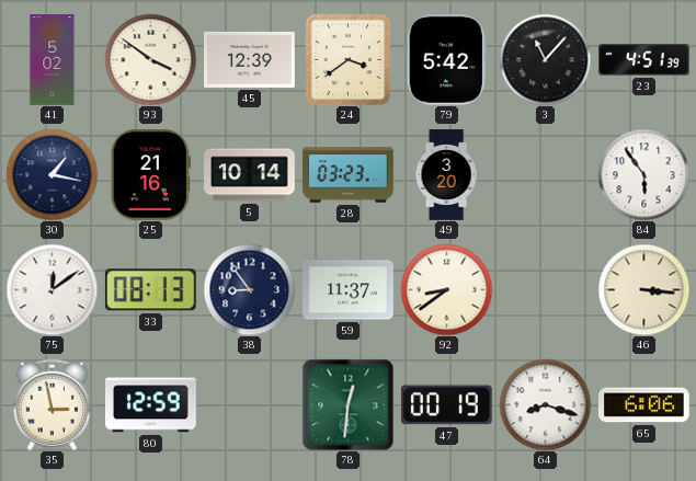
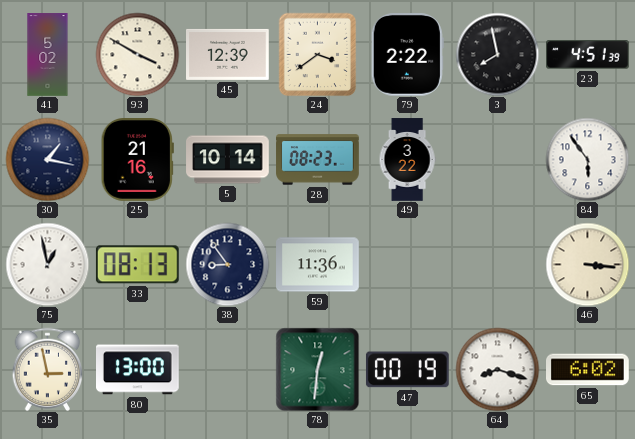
93: 3:51 -> 3:50 (137, 54)
79: 5:42 -> 2:22 (407, 55)
3: 11:07 -> 7:58 (497, 54)
28: 03:23 -> 08:23 (318, 160)
49: 3:20 -> 3:22 (407, 160)
75: 12:09 -> 12:58 (47, 264)
59: 11:37 -> 11:36 (318, 265)
92: 8:39 -> none (446, 289)
80: 12:59 -> 13:00 (138, 370)
65: 6:06 -> 6:02 (588, 370)
